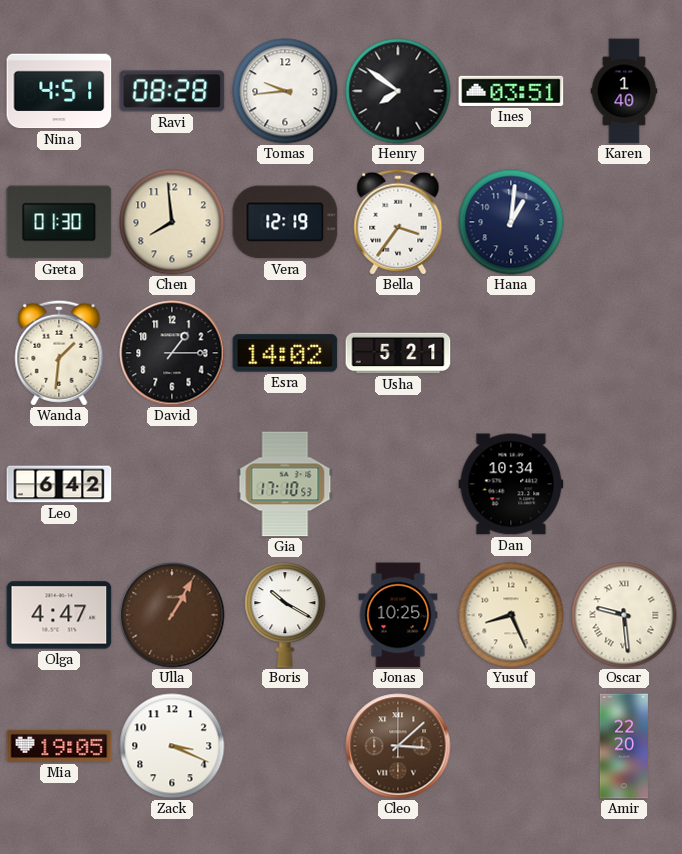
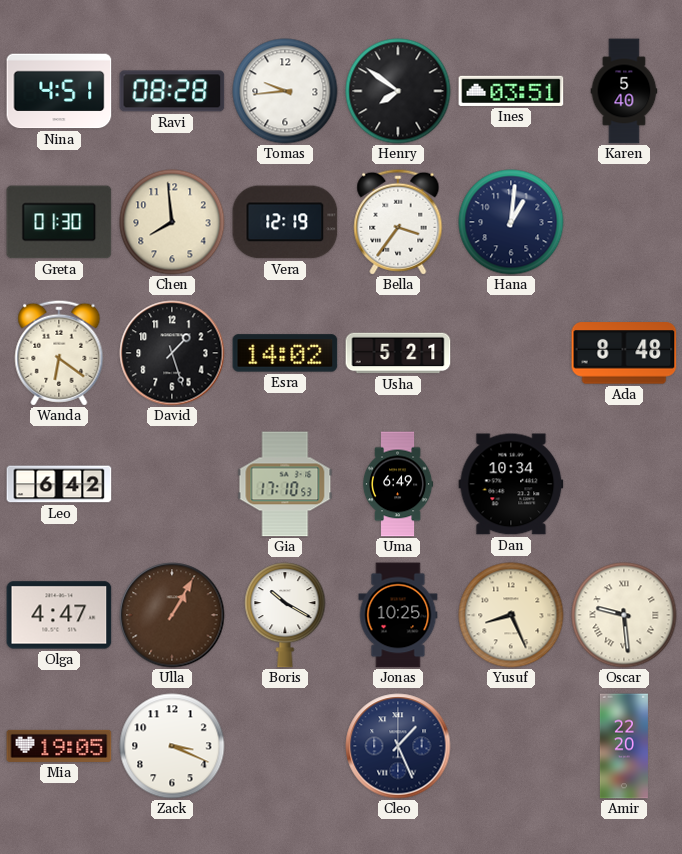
Karen: 1:40 -> 5:40 (624, 91)
Wanda: 1:31 -> 6:21 (59, 353)
David: 1:15 -> 1:27 (172, 353)
Ada: none -> 8:48 (624, 353)
Uma: none -> 6:49 (398, 484)
Cleo: 3:08 -> 1:26 (398, 746)
Cleo dial: brown -> navy (398, 746)
